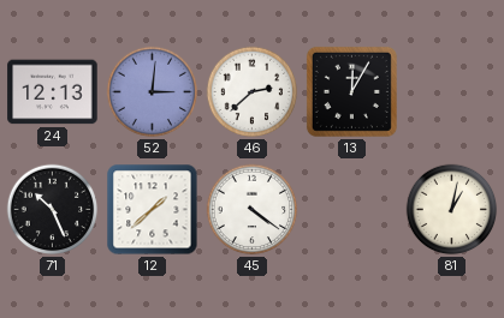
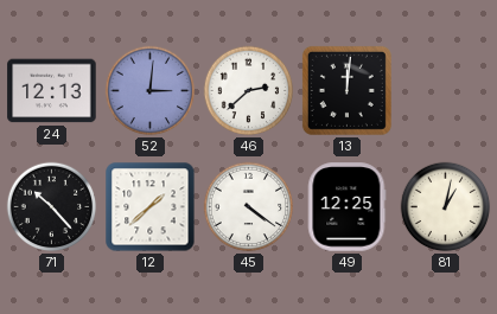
13: 12:05 -> 12:01 (346, 90)
71: 10:26 -> 10:23 (52, 207)
49: none -> 12:25 (346, 207)
